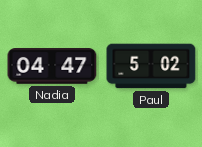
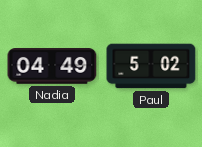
Nadia: 04:47 -> 04:49 (52, 66)
